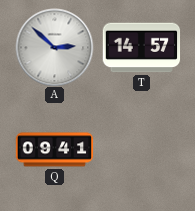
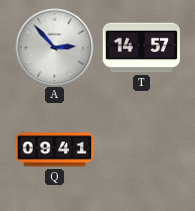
A: 2:52 -> 2:53 (54, 47)
